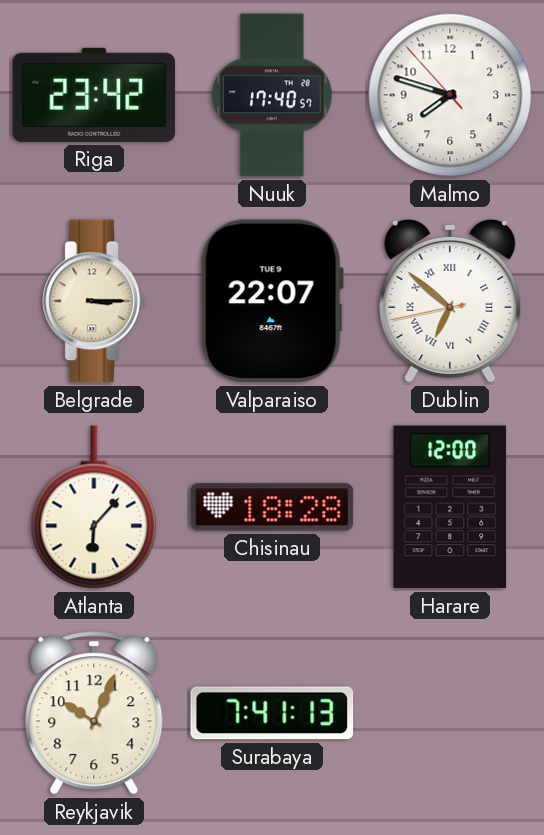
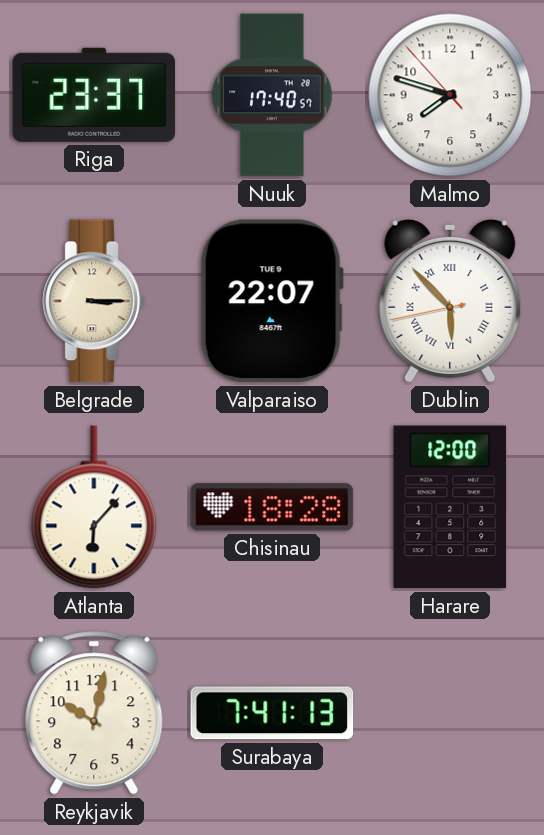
Riga: 23:42 -> 23:37 (94, 95)
Dublin: 6:51 -> 5:52 (450, 301)
Reykjavik: 10:04 -> 10:02 (94, 713)
